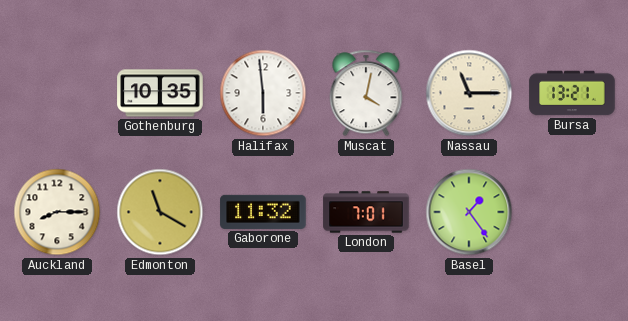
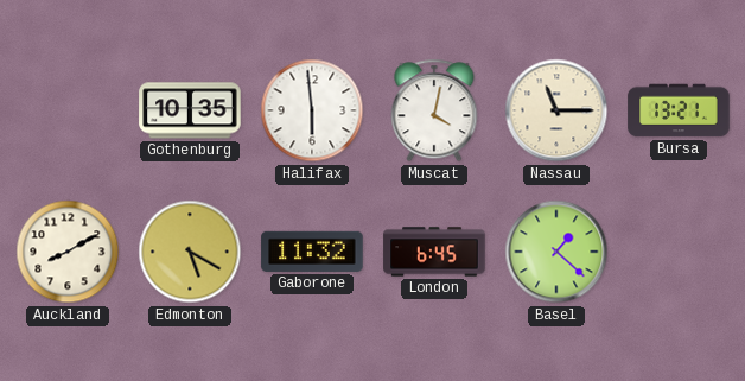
Auckland: 8:15 -> 8:10 (68, 252)
Edmonton: 11:20 -> 5:20 (190, 252)
London: 7:01 -> 6:45 (434, 252)
Basel: 1:24 -> 1:22 (556, 252)
